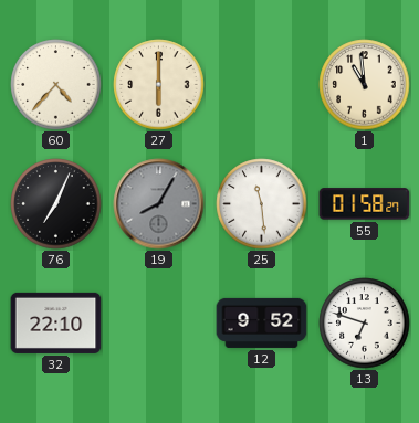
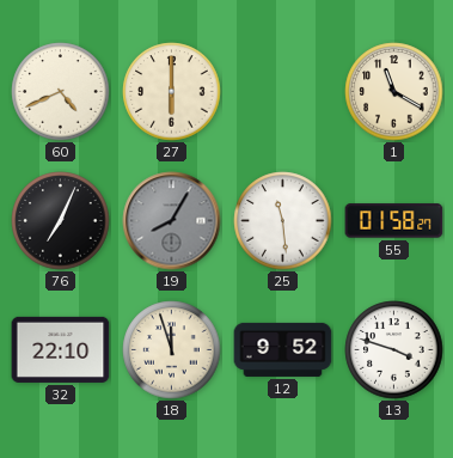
60: 4:37 -> 4:41 (61, 92)
1: 10:59 -> 11:20 (394, 92)
18: none -> 11:57 (172, 350)
13: 6:48 -> 3:48 (394, 350)
